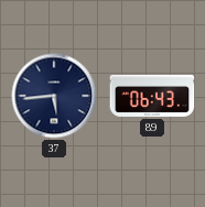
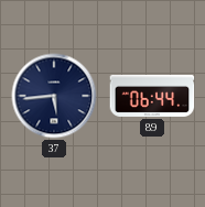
89: 06:43 -> 06:44 (152, 96)
